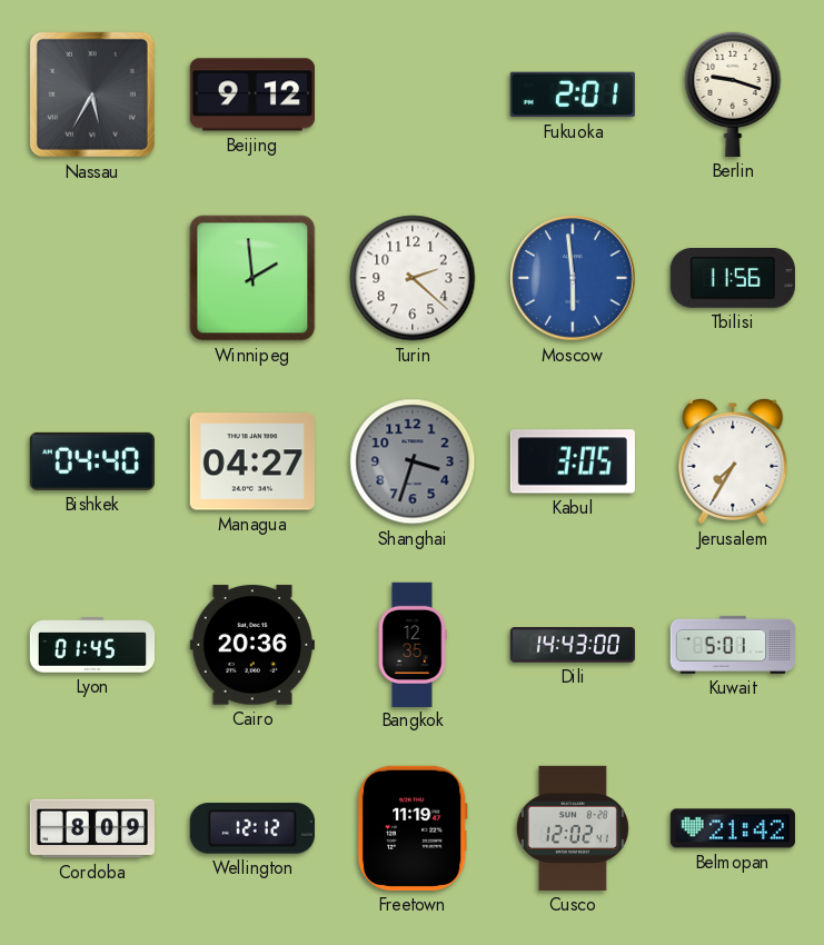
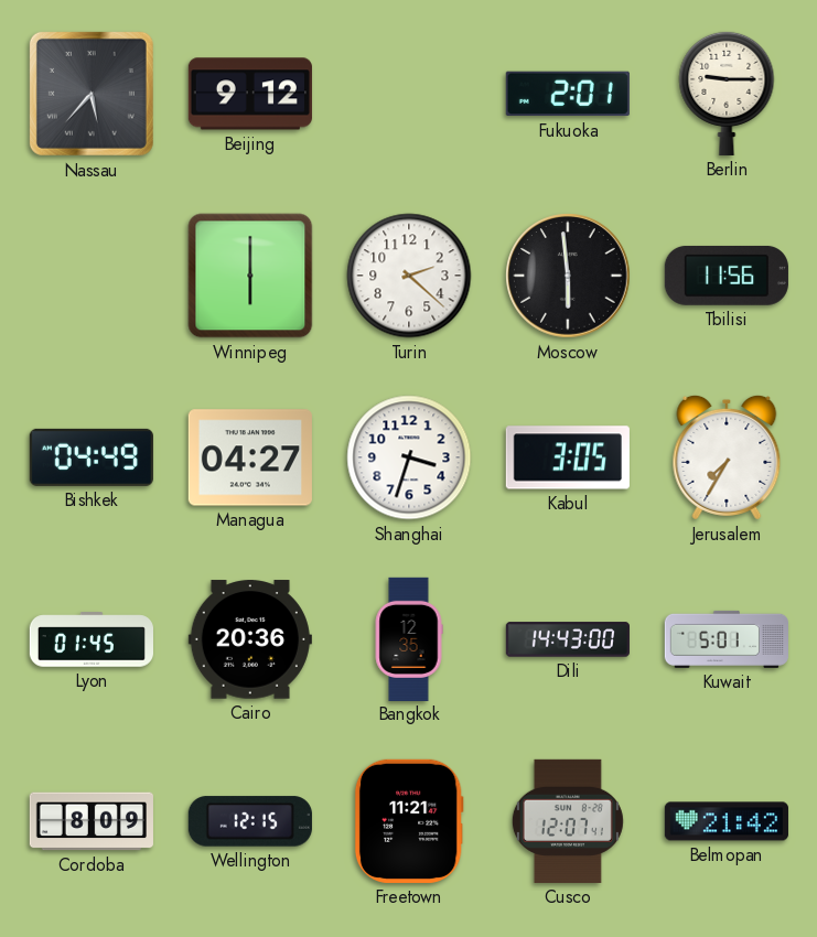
Nassau: 5:35 -> 5:37 (92, 94)
Berlin: 9:18 -> 9:15 (727, 93)
Winnipeg: 1:59 -> 6:00 (250, 276)
Moscow dial: blue -> black (568, 276)
Bishkek: 04:40 -> 04:49 (92, 457)
Shanghai dial: grey -> white (409, 457)
Wellington: 12:12 -> 12:15 (250, 821)
Freetown: 11:19 -> 11:21 (409, 821)
Cusco: 12:02 -> 12:07 (568, 821)
